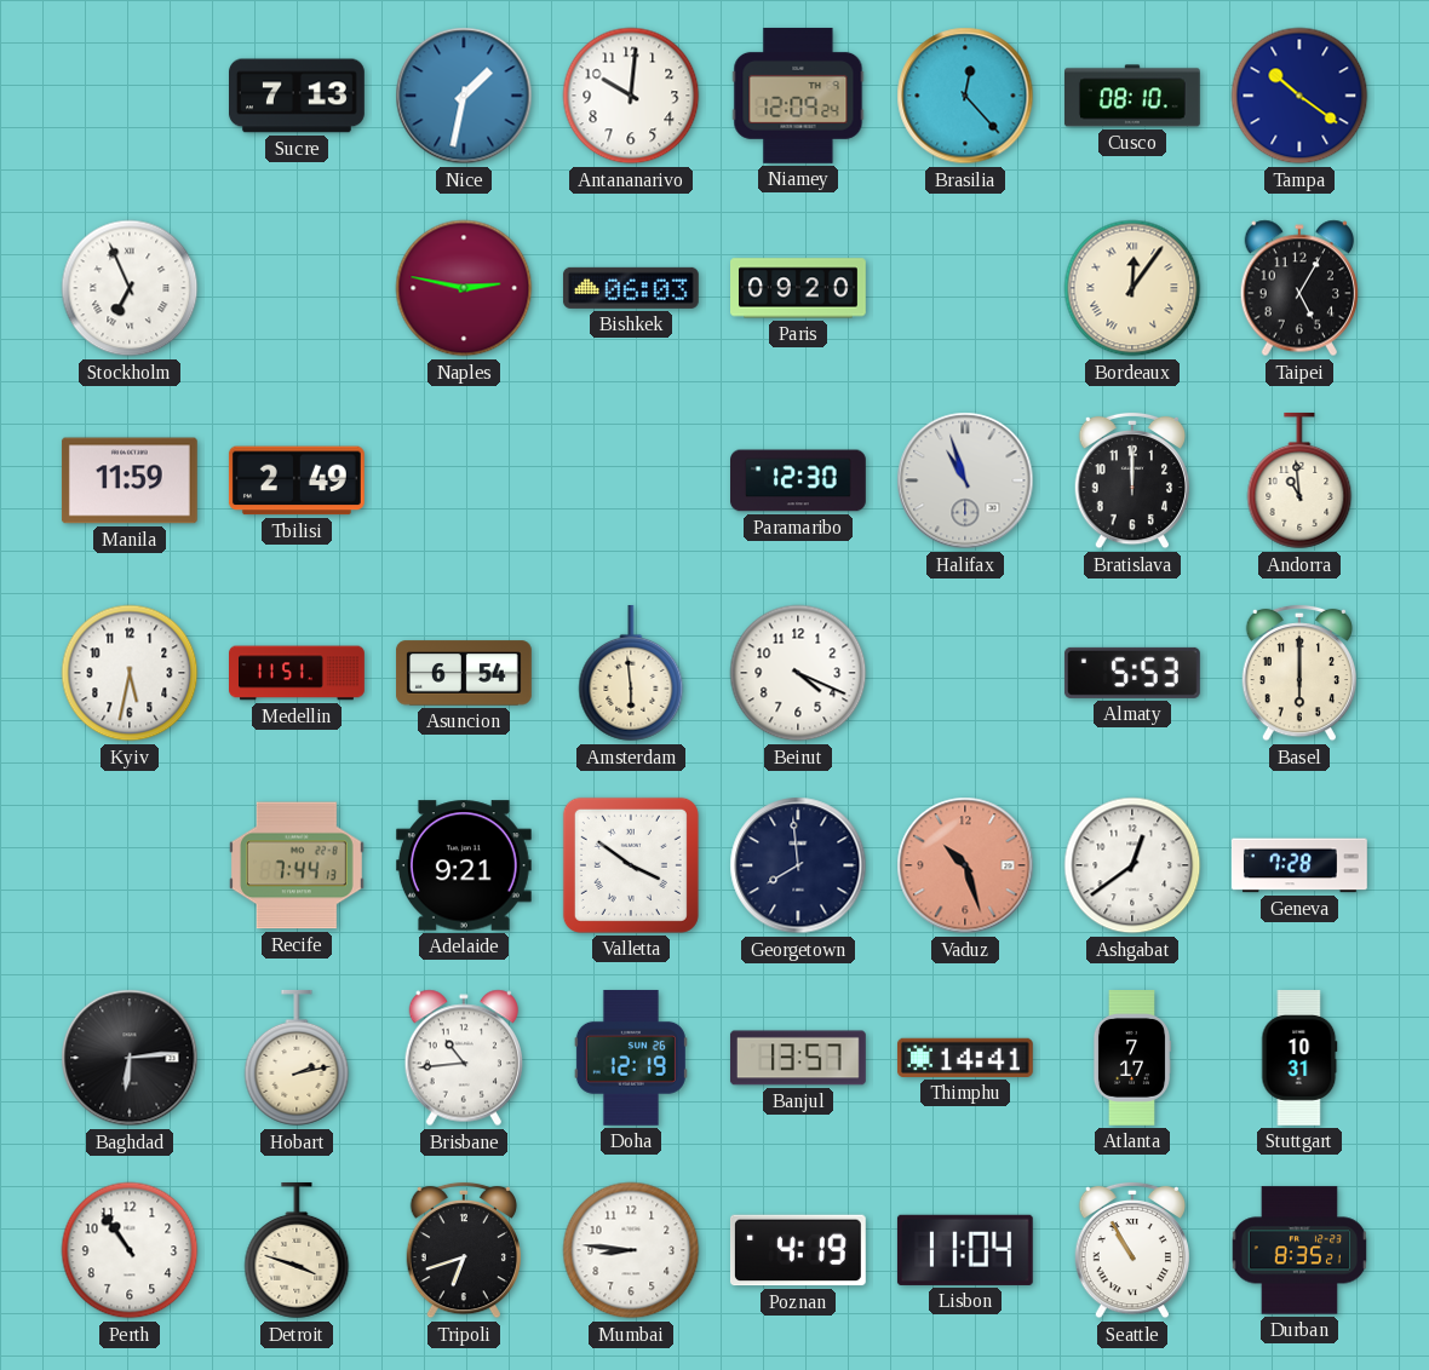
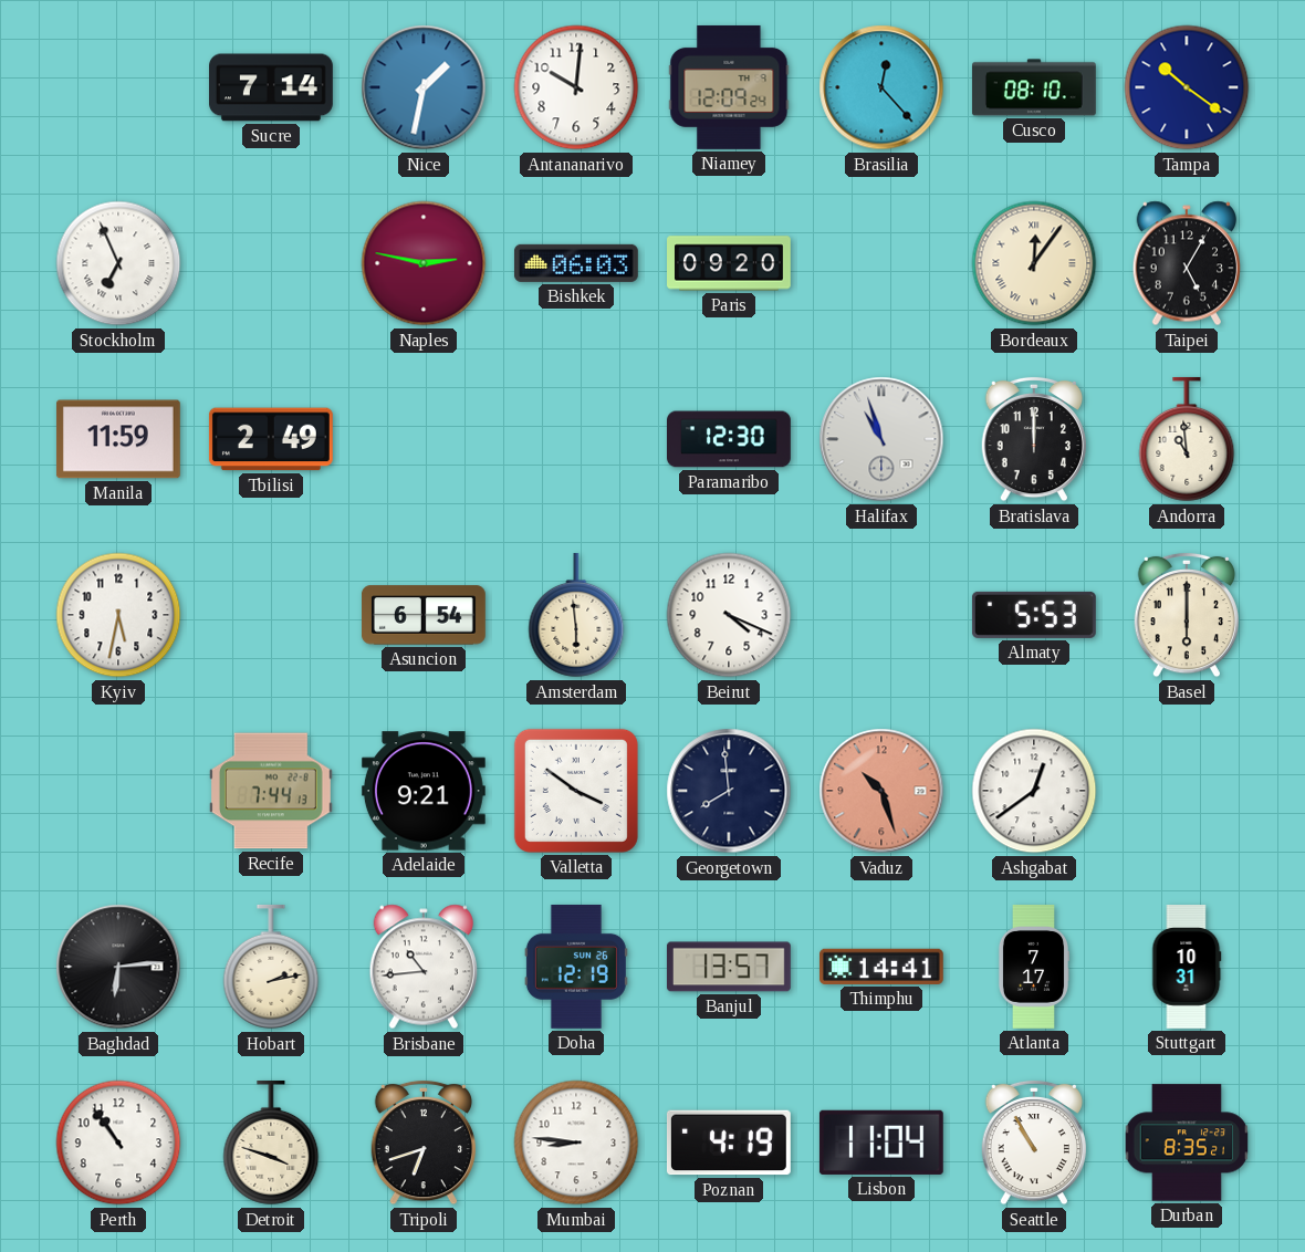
Sucre: 7:13 -> 7:14 (272, 87)
Medellin: 11:51 -> none (298, 673)
Geneva: 7:28 -> none (1299, 865)
